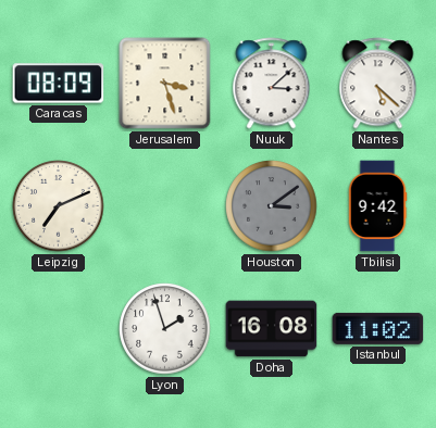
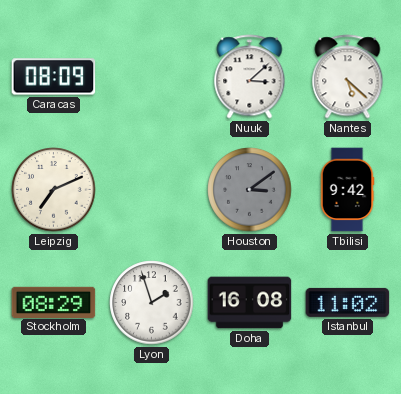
Jerusalem: 3:27 -> none (165, 84)
Stockholm: none -> 08:29 (54, 302)
